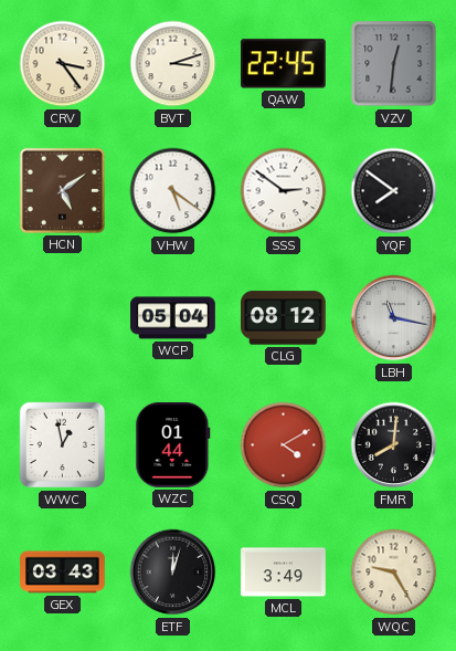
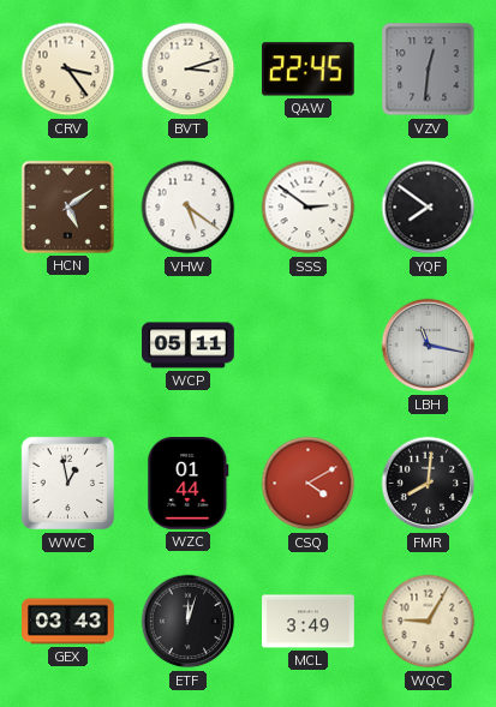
WCP: 05:04 -> 05:11 (189, 346)
CLG: 08:12 -> none (284, 318)
WQC: 9:25 -> 9:05 (429, 622)
